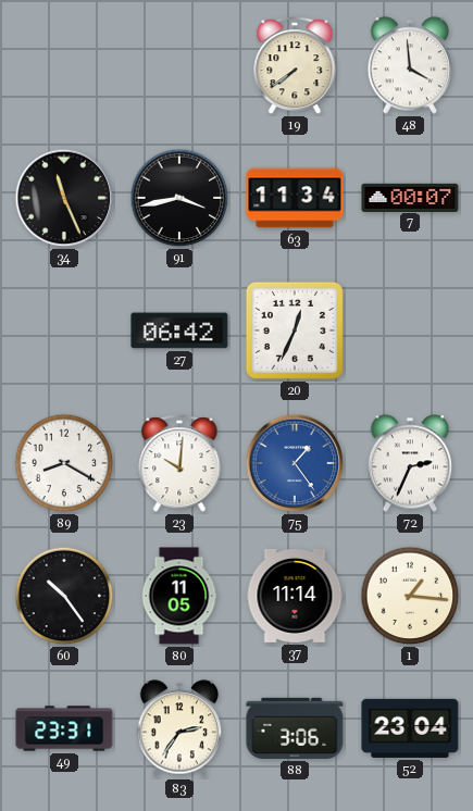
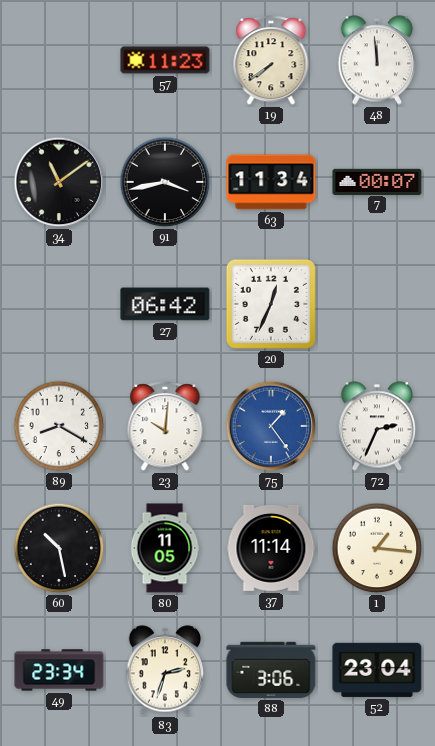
57: none -> 11:23 (165, 60)
48: 3:59 -> 11:59 (377, 60)
34: 11:26 -> 11:09 (59, 182)
60: 10:24 -> 10:28 (59, 548)
49: 23:31 -> 23:34 (59, 670)
83: 2:36 -> 2:33 (165, 670)
